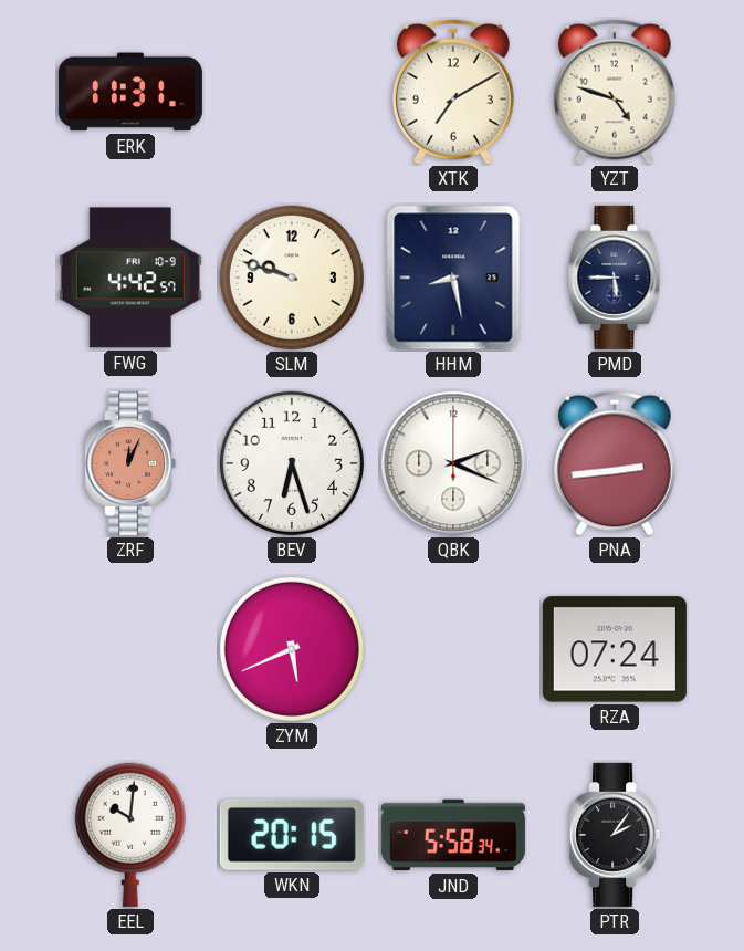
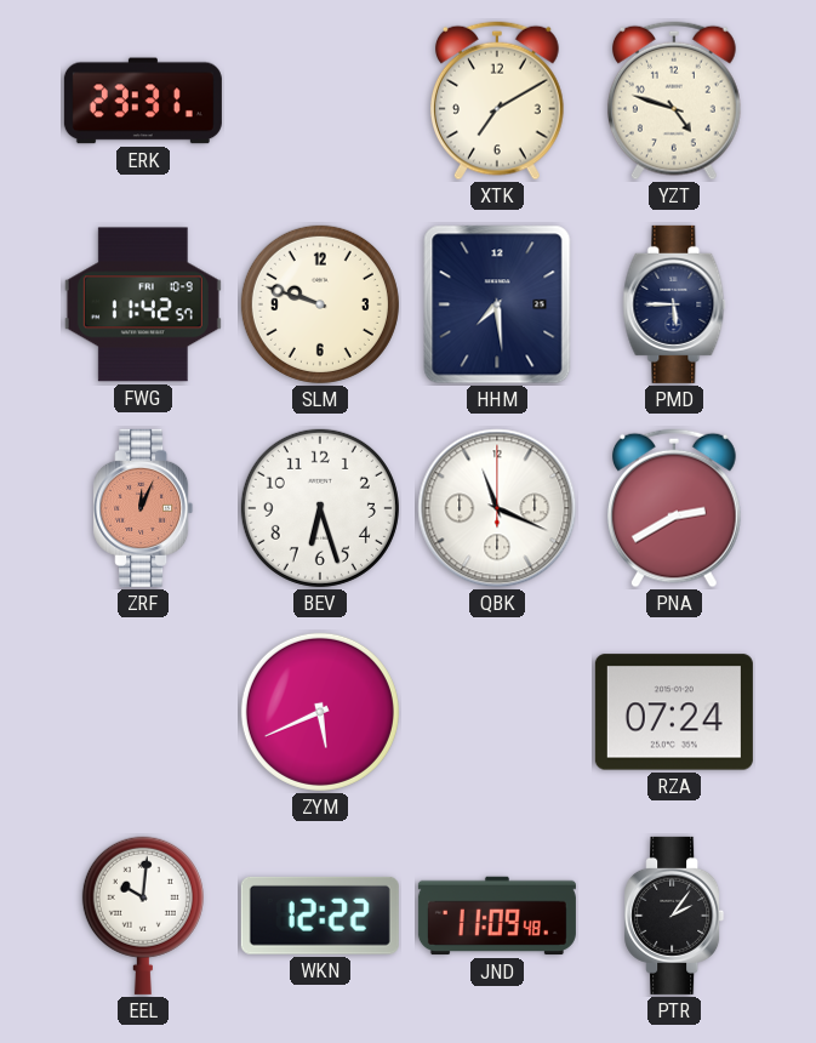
ERK: 11:31 -> 23:31 (143, 101)
FWG: 4:42 -> 11:42 (143, 304)
HHM: 8:28 -> 7:29 (497, 304)
QBK: 2:19 -> 11:19 (497, 508)
PNA: 2:44 -> 2:40 (674, 508)
WKN: 20:15 -> 12:22 (320, 916)
JND: 5:58 -> 11:09 (497, 916)
